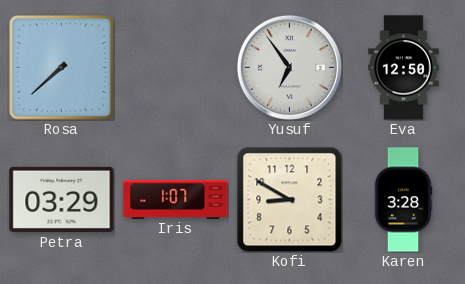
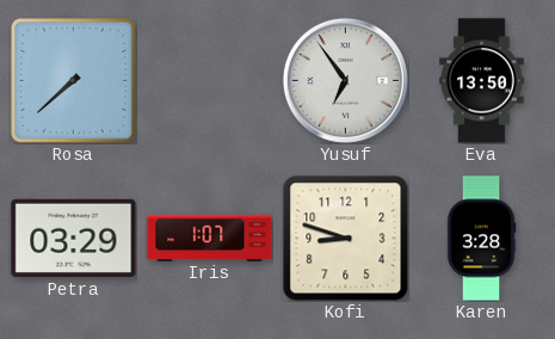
Eva: 12:50 -> 13:50 (482, 81)
Kofi: 8:50 -> 8:48 (345, 238)
